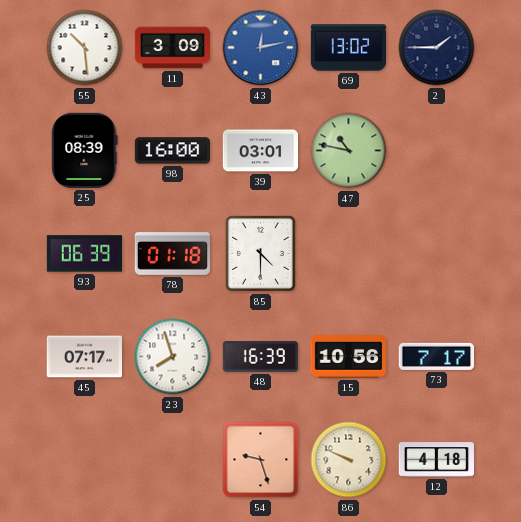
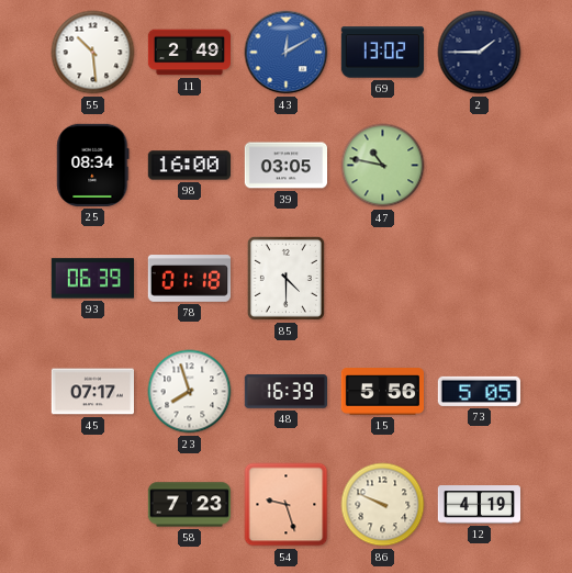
11: 3:09 -> 2:49 (189, 53)
43: 12:13 -> 12:10 (287, 53)
25: 08:39 -> 08:34 (93, 165)
39: 03:01 -> 03:05 (285, 166)
15: 10:56 -> 5:56 (382, 392)
73: 7:17 -> 5:05 (479, 391)
58: none -> 7:23 (190, 505)
12: 4:18 -> 4:19 (479, 505)
